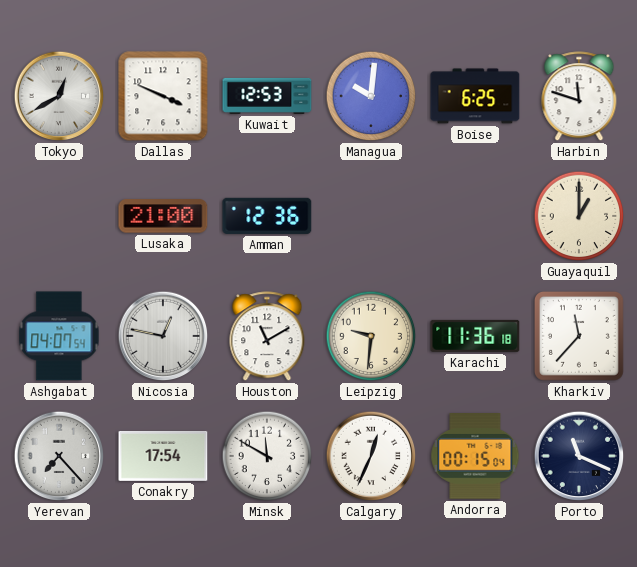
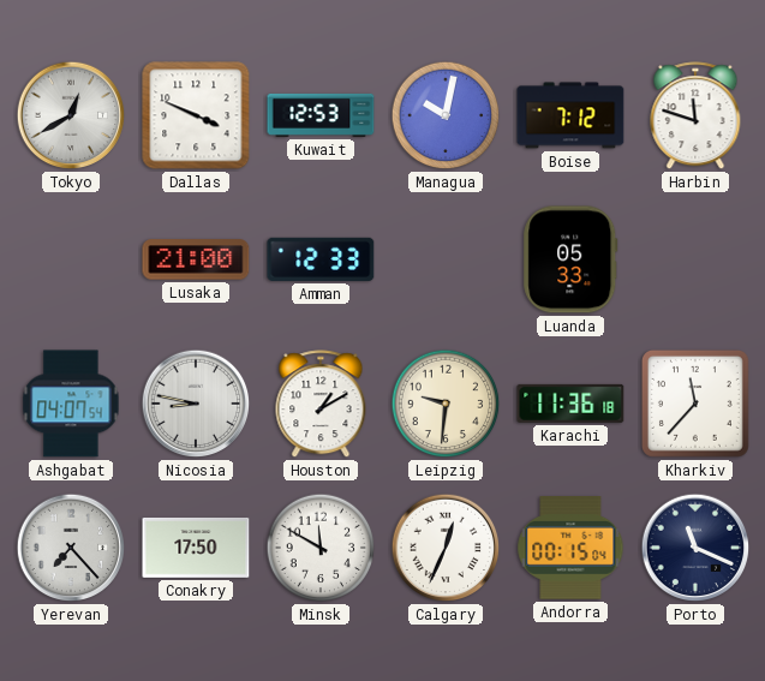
Managua: 10:01 -> 10:02 (446, 115)
Boise: 6:25 -> 7:12 (570, 115)
Amman: 12:36 -> 12:33 (321, 259)
Luanda: none -> 05:33 (570, 259)
Guayaquil: 1:00 -> none (579, 216)
Nicosia: 12:47 -> 8:47 (196, 404)
Houston: 11:10 -> 1:10 (321, 405)
Conakry: 17:54 -> 17:50 (196, 548)
